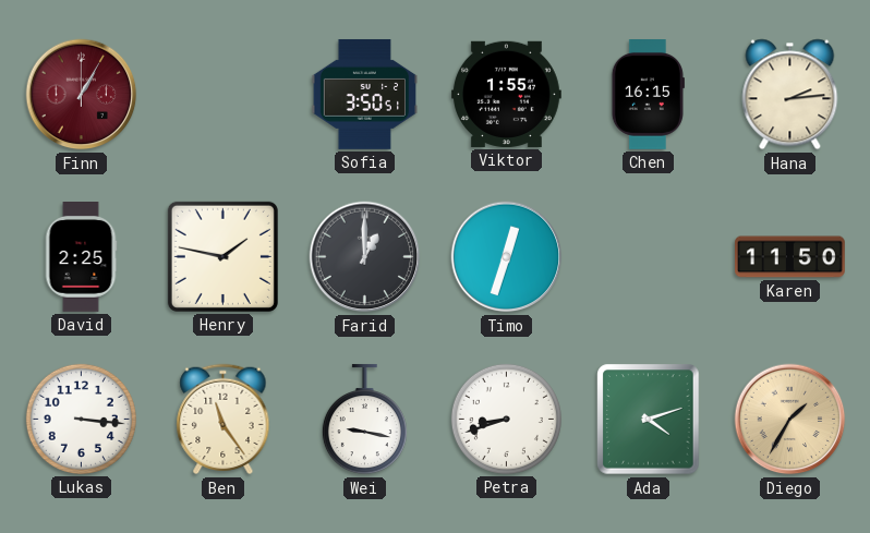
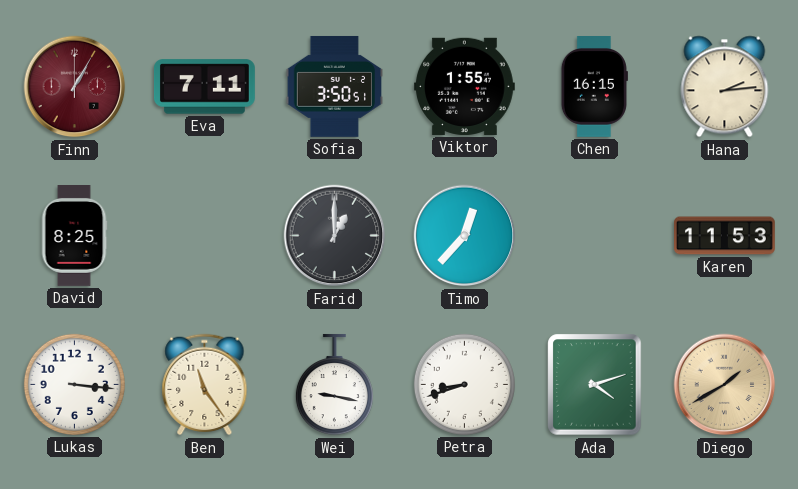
Eva: none -> 7:11 (204, 87)
David: 2:25 -> 8:25 (74, 236)
Henry: 1:47 -> none (222, 256)
Timo: 12:33 -> 12:37 (465, 236)
Karen: 11:50 -> 11:53 (725, 236)
Diego: 1:35 -> 1:40 (725, 385)
